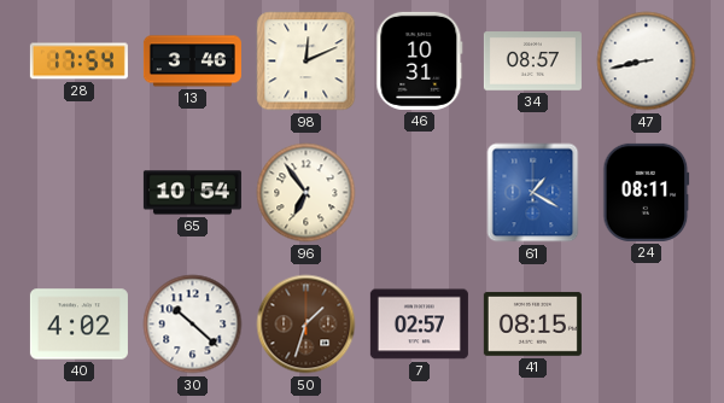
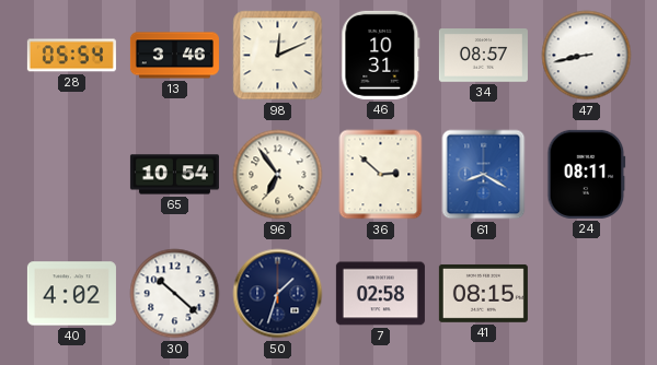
28: 17:54 -> 05:54 (71, 56)
36: none -> 2:52 (381, 175)
61: 1:20 -> 8:20 (484, 175)
50 dial: brown -> navy (278, 294)
7: 02:57 -> 02:58 (380, 294)
